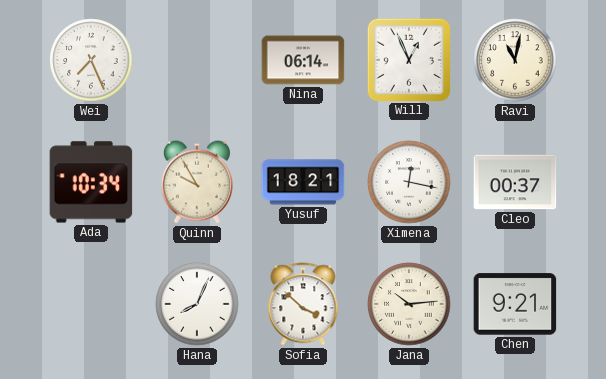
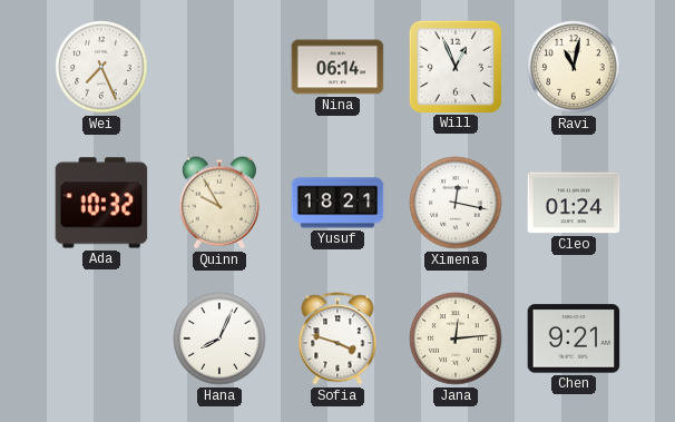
Ada: 10:34 -> 10:32 (101, 203)
Cleo: 00:37 -> 01:24 (574, 203)
Sofia: 3:52 -> 3:48 (338, 338)
Jana: 10:14 -> 12:14 (456, 338)
